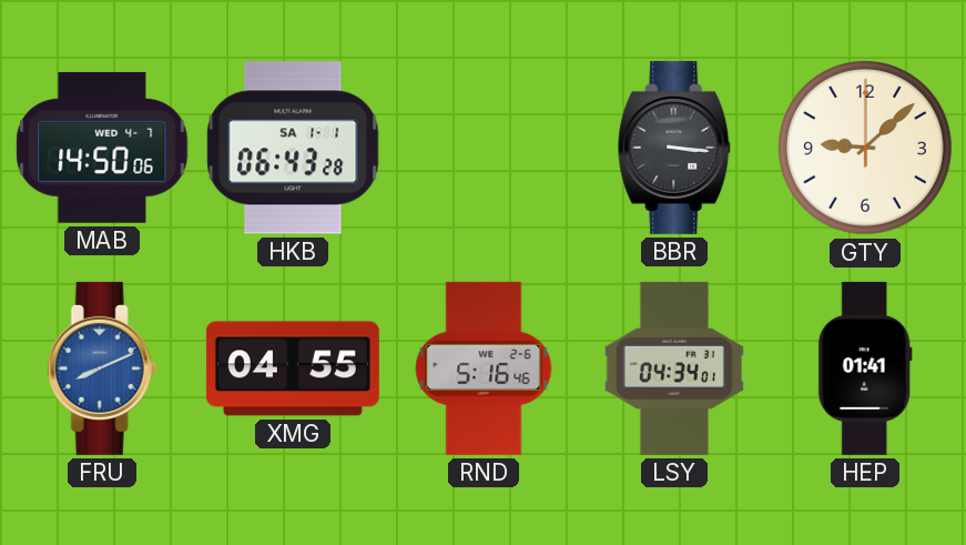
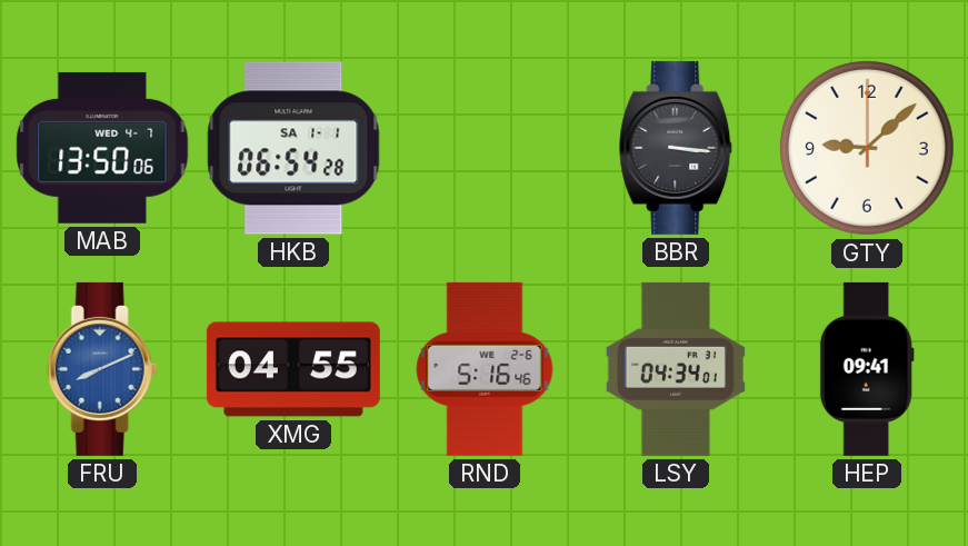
MAB: 14:50 -> 13:50 (102, 148)
HKB: 06:43 -> 06:54 (293, 148)
HEP: 01:41 -> 09:41 (867, 369)
